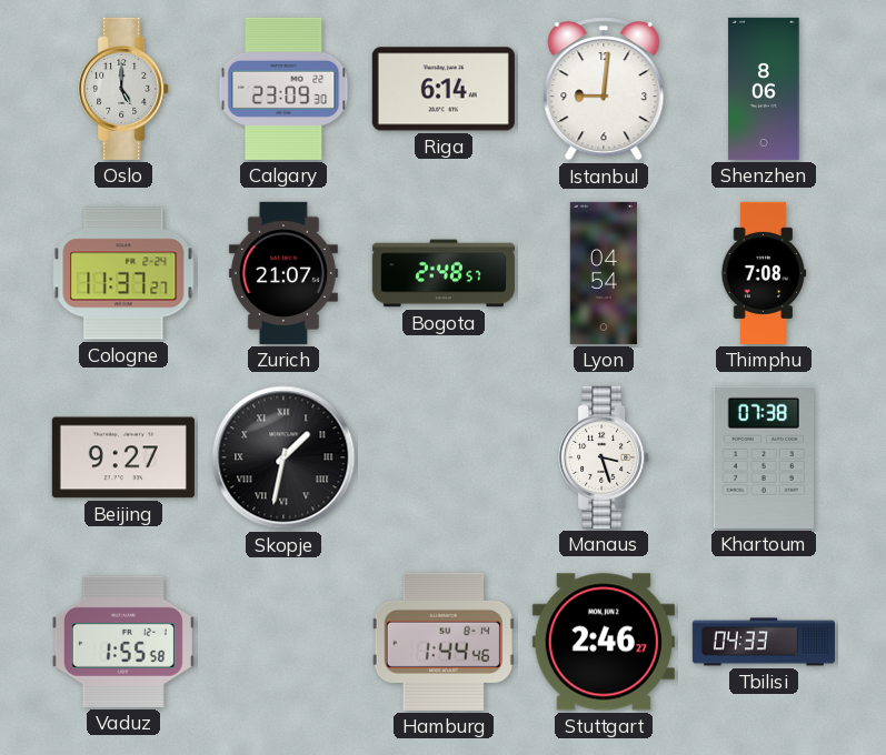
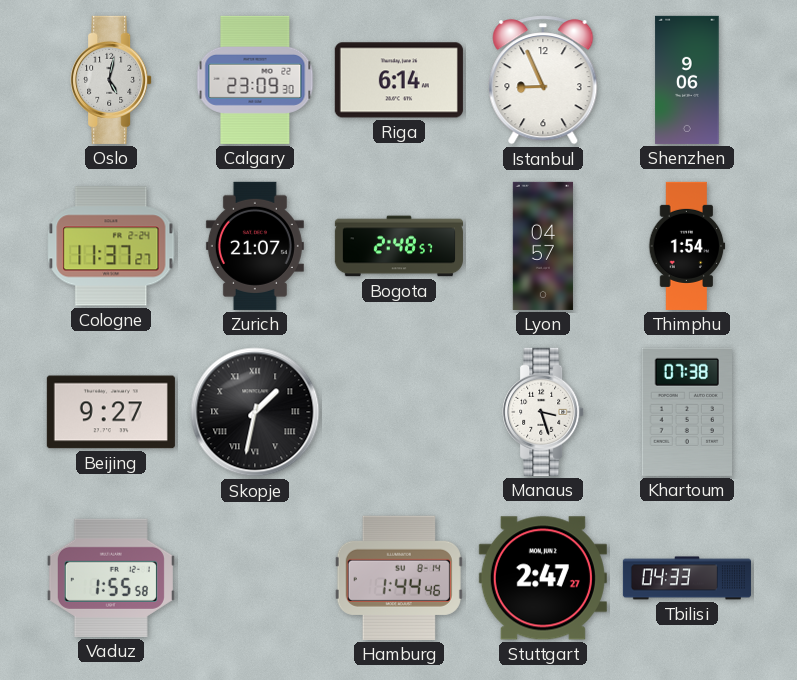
Oslo: 5:00 -> 5:02 (111, 80)
Istanbul: 9:01 -> 8:56 (543, 80)
Shenzhen: 8:06 -> 9:06 (687, 80)
Lyon: 04:54 -> 04:57 (543, 246)
Thimphu: 7:08 -> 1:54 (687, 246)
Stuttgart: 2:46 -> 2:47 (543, 578)
